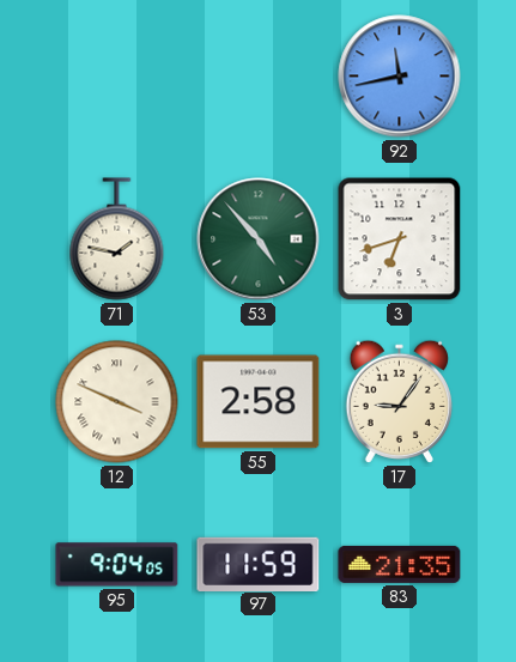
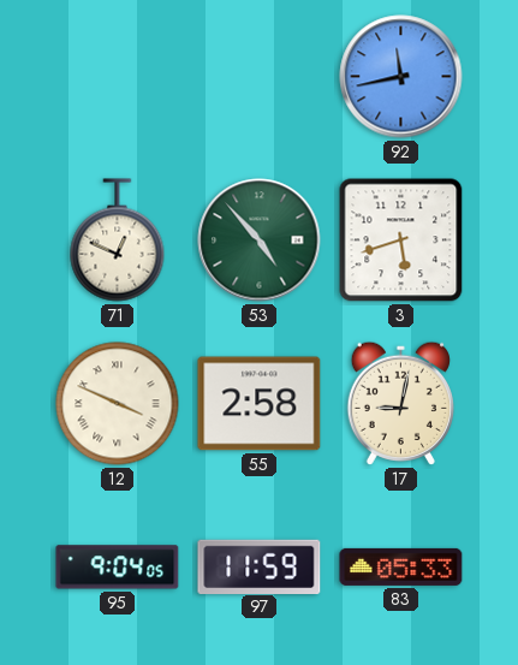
71: 1:47 -> 12:49 (118, 241)
3: 6:42 -> 5:42 (401, 241)
17: 9:06 -> 9:02 (400, 403)
83: 21:35 -> 05:33 (401, 566)
